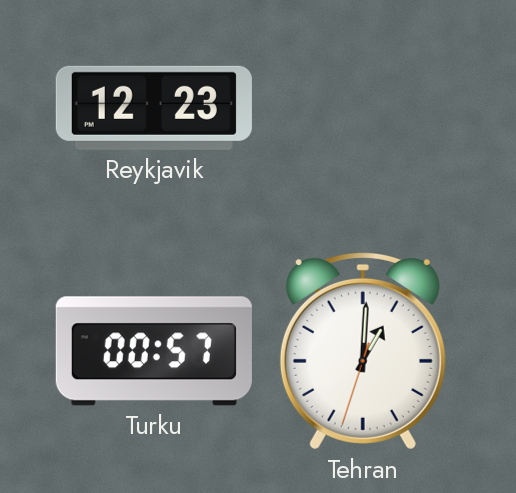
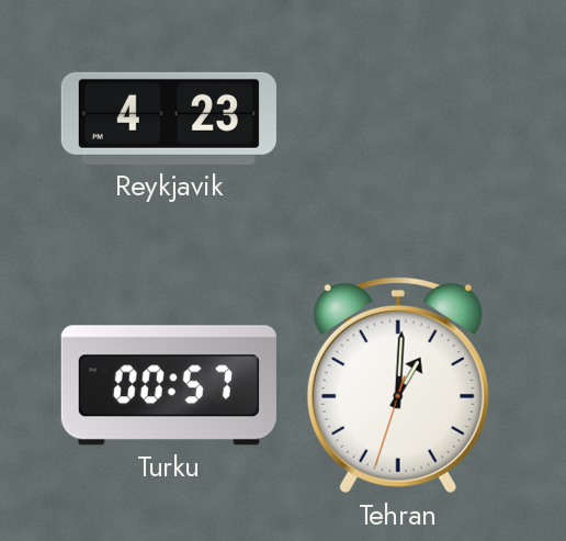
Reykjavik: 12:23 -> 4:23 (169, 119)
